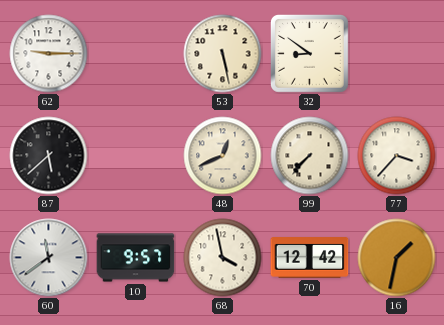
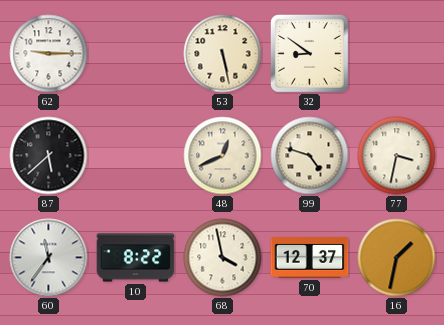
99: 7:37 -> 4:48 (310, 156)
77: 3:37 -> 3:32 (397, 156)
60: 11:39 -> 11:36 (49, 258)
10: 9:57 -> 8:22 (136, 258)
70: 12:42 -> 12:37 (310, 258)
